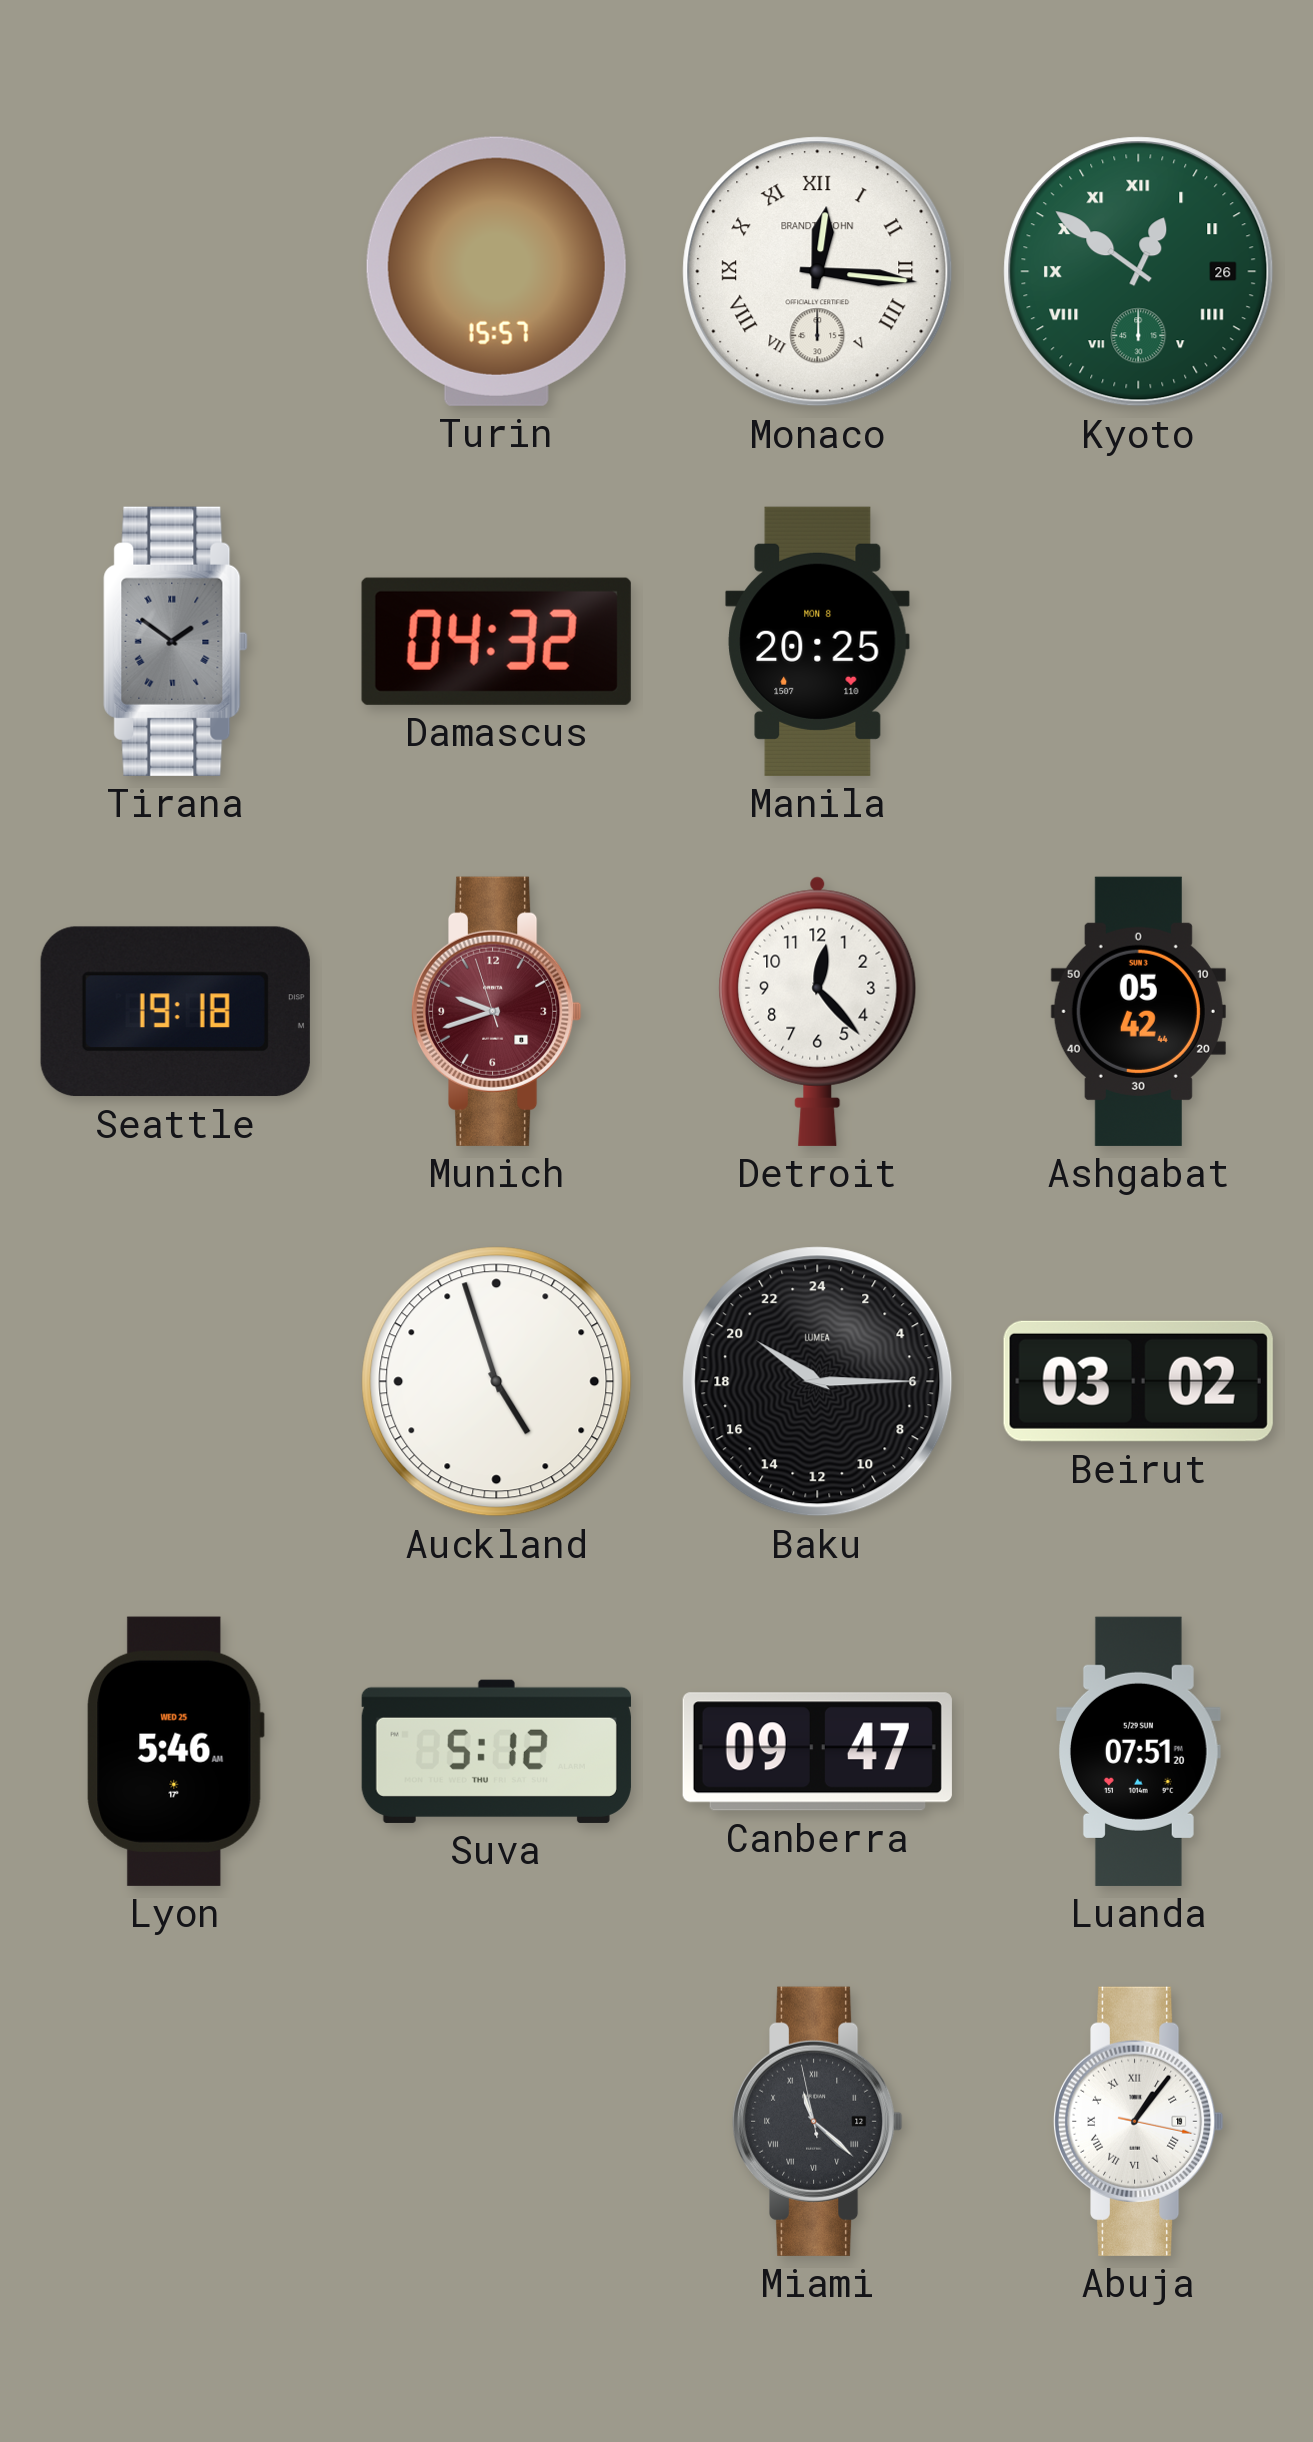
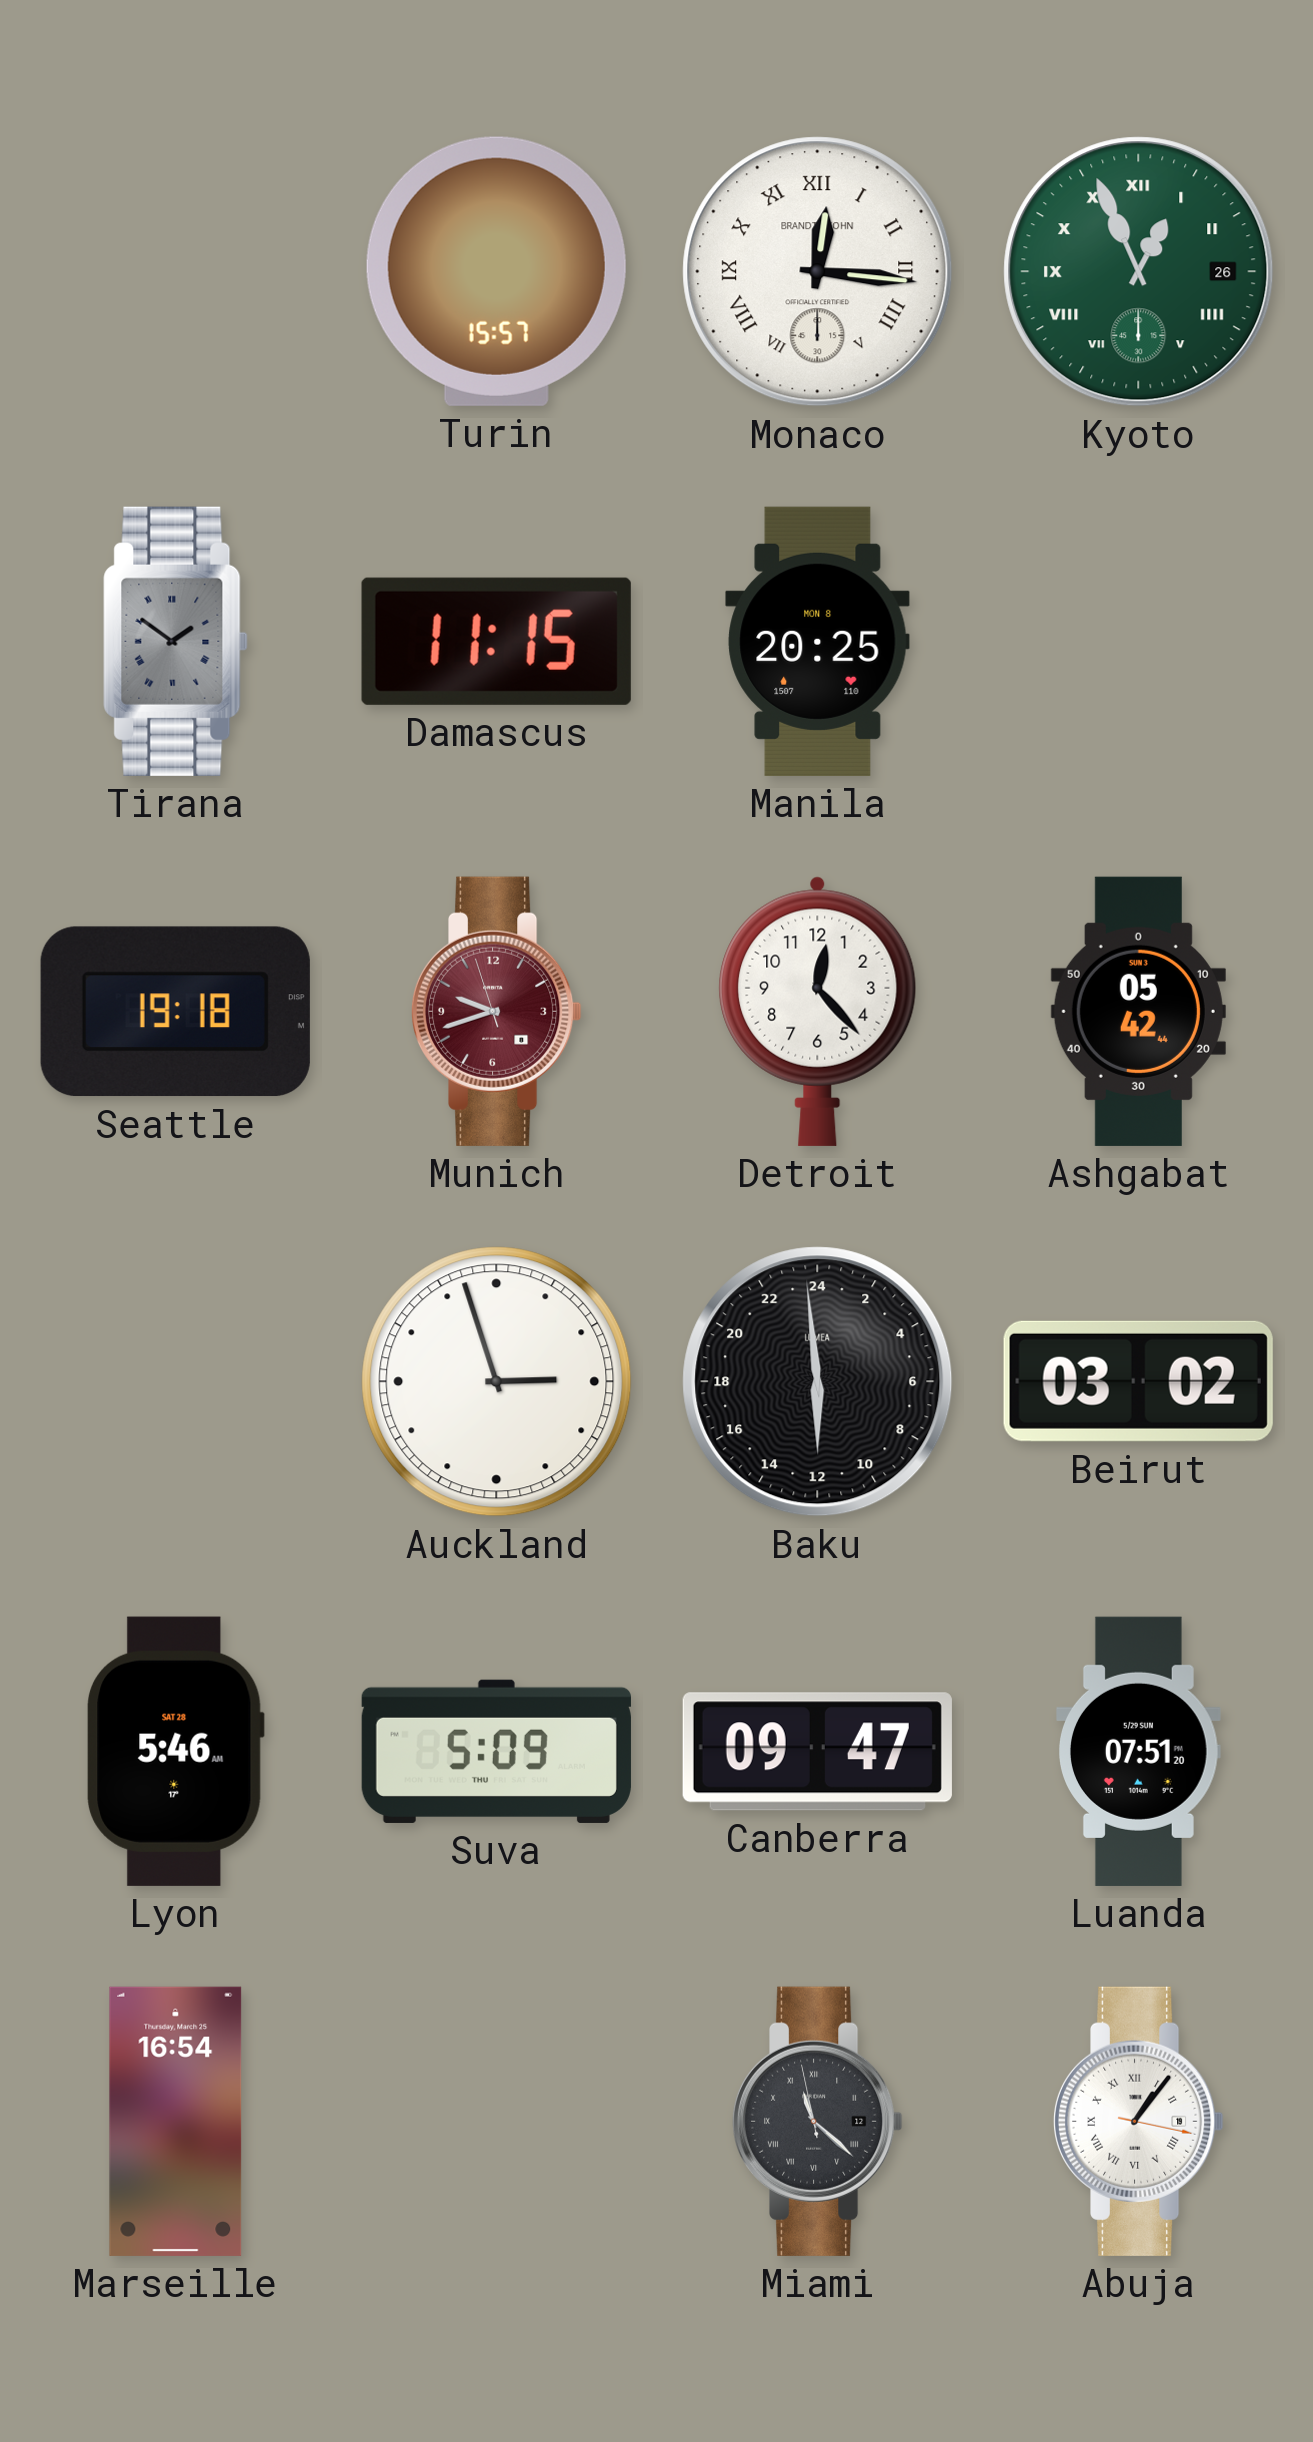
Kyoto: 12:51 -> 12:56 (1139, 272)
Damascus: 04:32 -> 11:15 (496, 641)
Auckland: 4:57 -> 2:57 (497, 1382)
Baku: 20:15 -> 11:59 (818, 1382)
Lyon date: WED 25 -> SAT 28 (175, 1751)
Suva: 5:12 -> 5:09 (496, 1751)
Marseille: none -> 16:54 (176, 2121)
